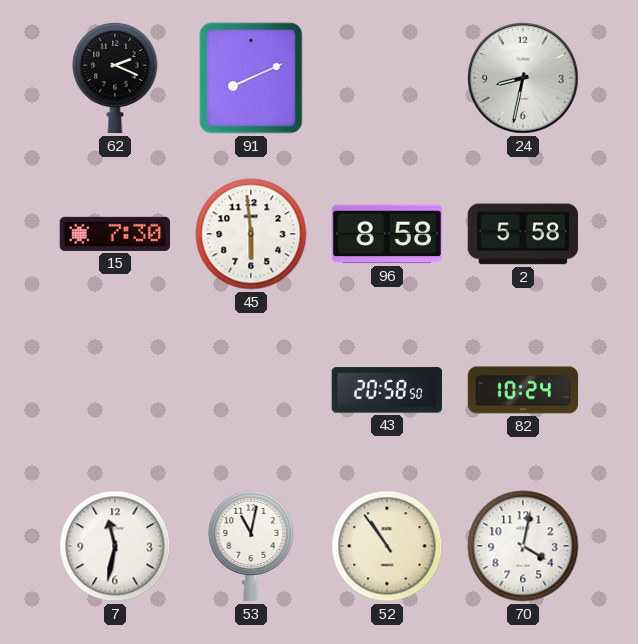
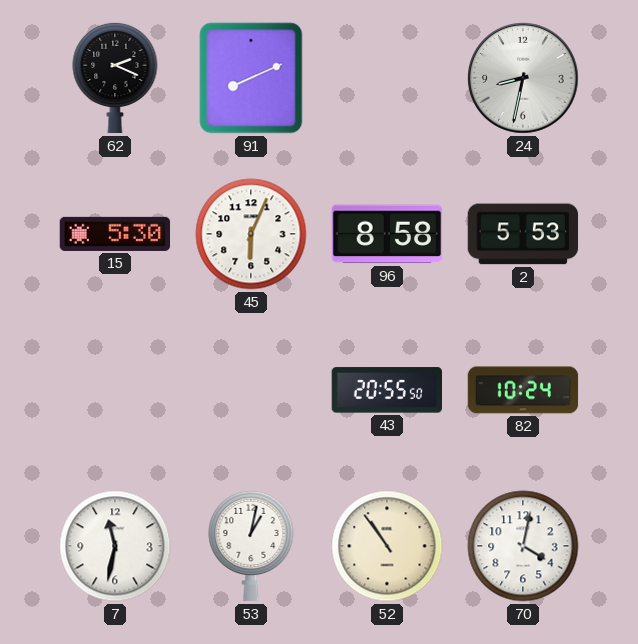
15: 7:30 -> 5:30 (115, 234)
45: 5:59 -> 6:04 (251, 234)
2: 5:58 -> 5:53 (523, 234)
43: 20:58 -> 20:55 (386, 390)
53: 11:02 -> 1:02 (251, 546)
